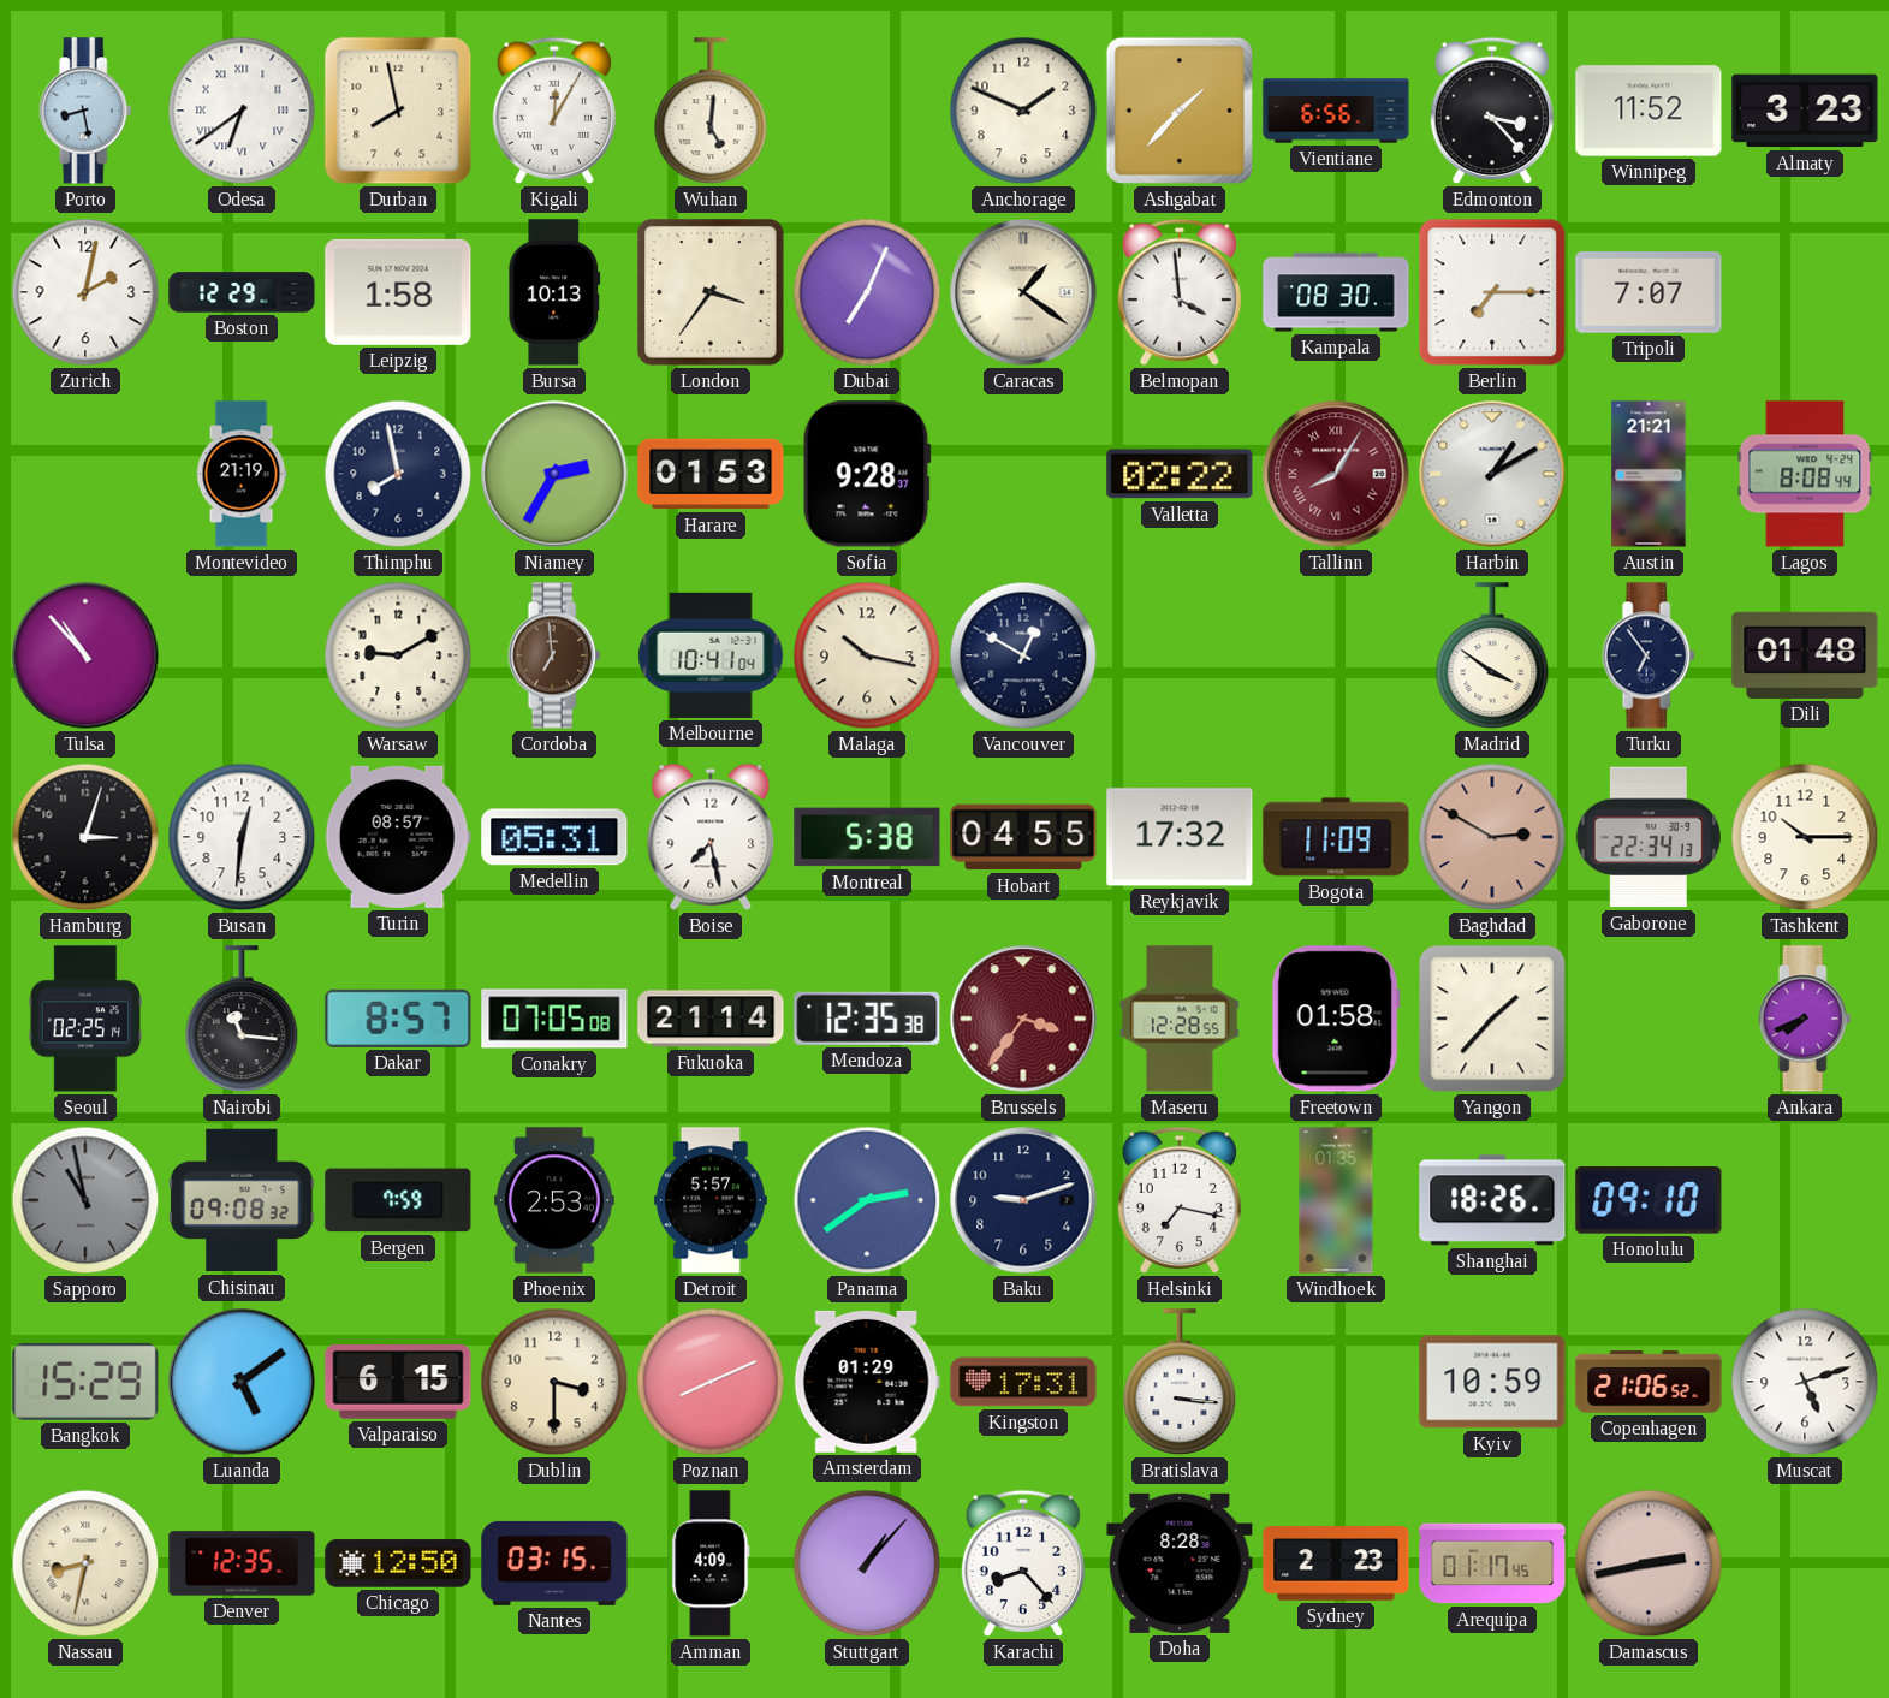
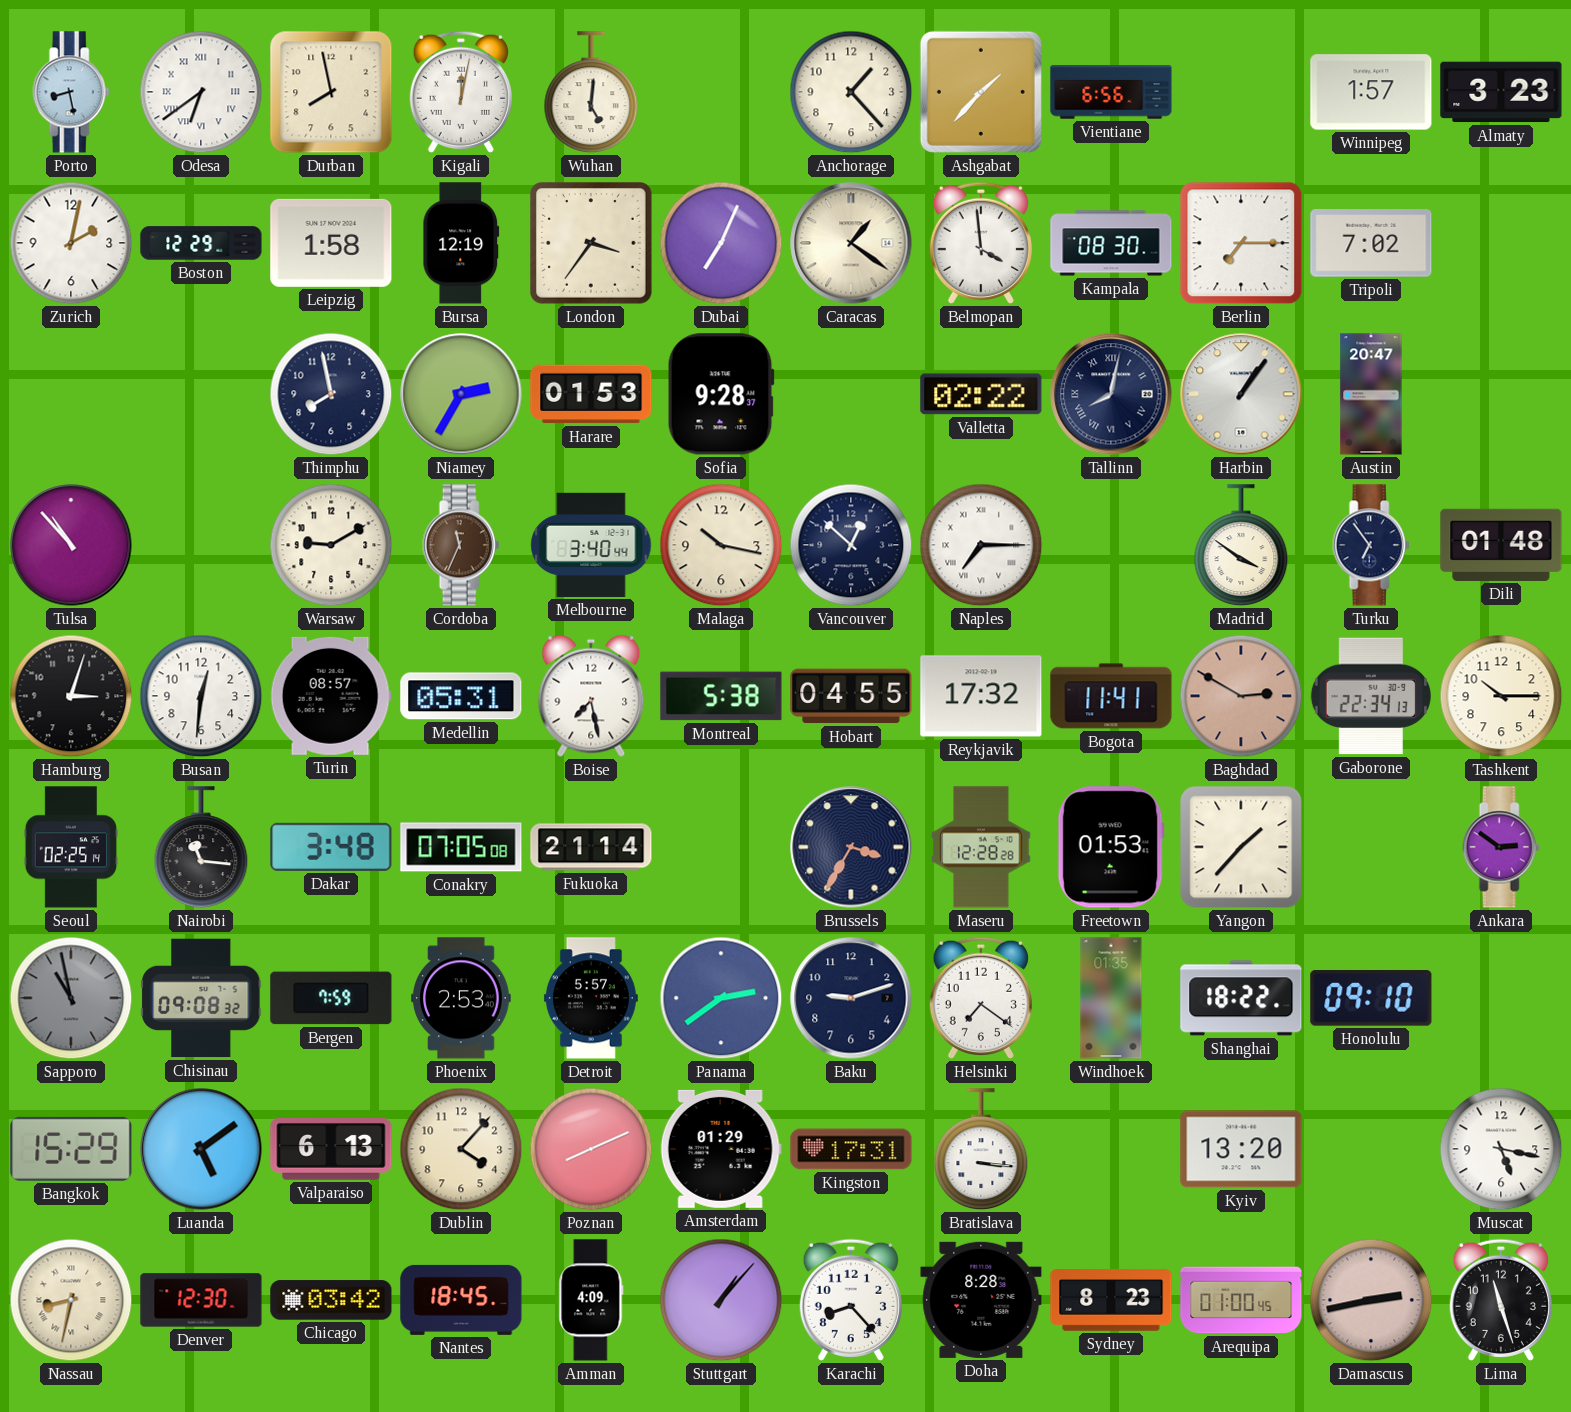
Kigali: 12:05 -> 12:02 (461, 92)
Anchorage: 1:49 -> 1:23 (851, 92)
Edmonton: 3:23 -> none (1492, 111)
Winnipeg: 11:52 -> 1:57 (1371, 92)
Bursa: 10:13 -> 12:19 (461, 243)
Tripoli: 7:07 -> 7:02 (1371, 243)
Montevideo: 21:19 -> none (242, 474)
Tallinn: 8:05 -> 8:02 (1111, 394)
Tallinn dial: burgundy -> navy (1111, 394)
Harbin: 1:10 -> 1:06 (1241, 394)
Austin: 21:21 -> 20:47 (1371, 394)
Lagos: 8:08 -> none (1805, 474)
Cordoba: 6:59 -> 11:34 (461, 545)
Melbourne: 10:41 -> 3:40 (591, 545)
Vancouver: 12:50 -> 12:52 (851, 545)
Naples: none -> 7:15 (981, 545)
Bogota: 11:09 -> 11:41 (1111, 696)
Dakar: 8:57 -> 3:48 (331, 847)
Mendoza: 12:35 -> none (867, 1019)
Brussels: 3:36 -> 3:35 (851, 847)
Brussels dial: burgundy -> navy (851, 847)
Maseru: 12:28:55 -> 12:28:28 (981, 847)
Freetown: 01:58 -> 01:53 (1111, 847)
Ankara: 7:41 -> 2:51 (1501, 847)
Helsinki: 7:17 -> 7:21 (981, 998)
Shanghai: 18:26 -> 18:22 (1241, 998)
Valparaiso: 6:15 -> 6:13 (331, 1150)
Dublin: 3:30 -> 4:07 (461, 1149)
Kyiv: 10:59 -> 13:20 (1241, 1149)
Copenhagen: 21:06 -> none (1649, 1382)
Muscat: 5:12 -> 5:17 (1501, 1149)
Denver: 12:35 -> 12:30 (201, 1300)
Chicago: 12:50 -> 03:42 (331, 1300)
Nantes: 03:15 -> 18:45 (461, 1300)
Sydney: 2:23 -> 8:23 (1111, 1300)
Arequipa: 01:17 -> 01:00 (1241, 1300)
Lima: none -> 11:27 (1501, 1300)
